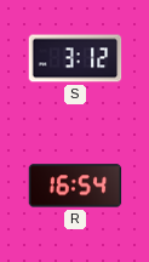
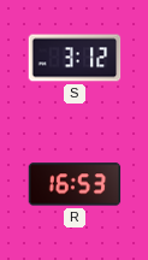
R: 16:54 -> 16:53 (75, 184)
